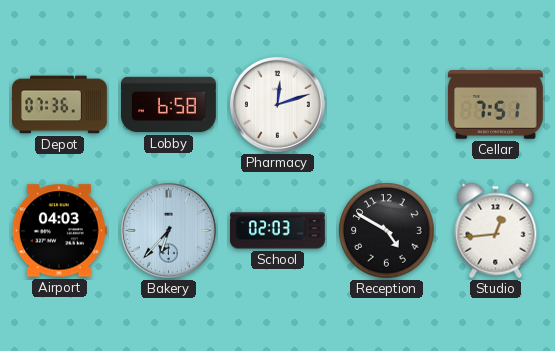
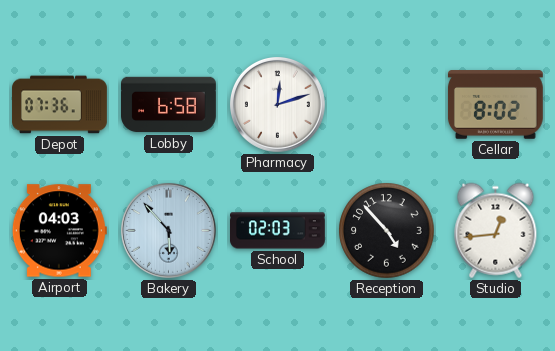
Cellar: 7:51 -> 8:02 (495, 105)
Bakery: 6:37 -> 5:53 (168, 230)
Reception: 4:50 -> 4:53 (387, 231)
